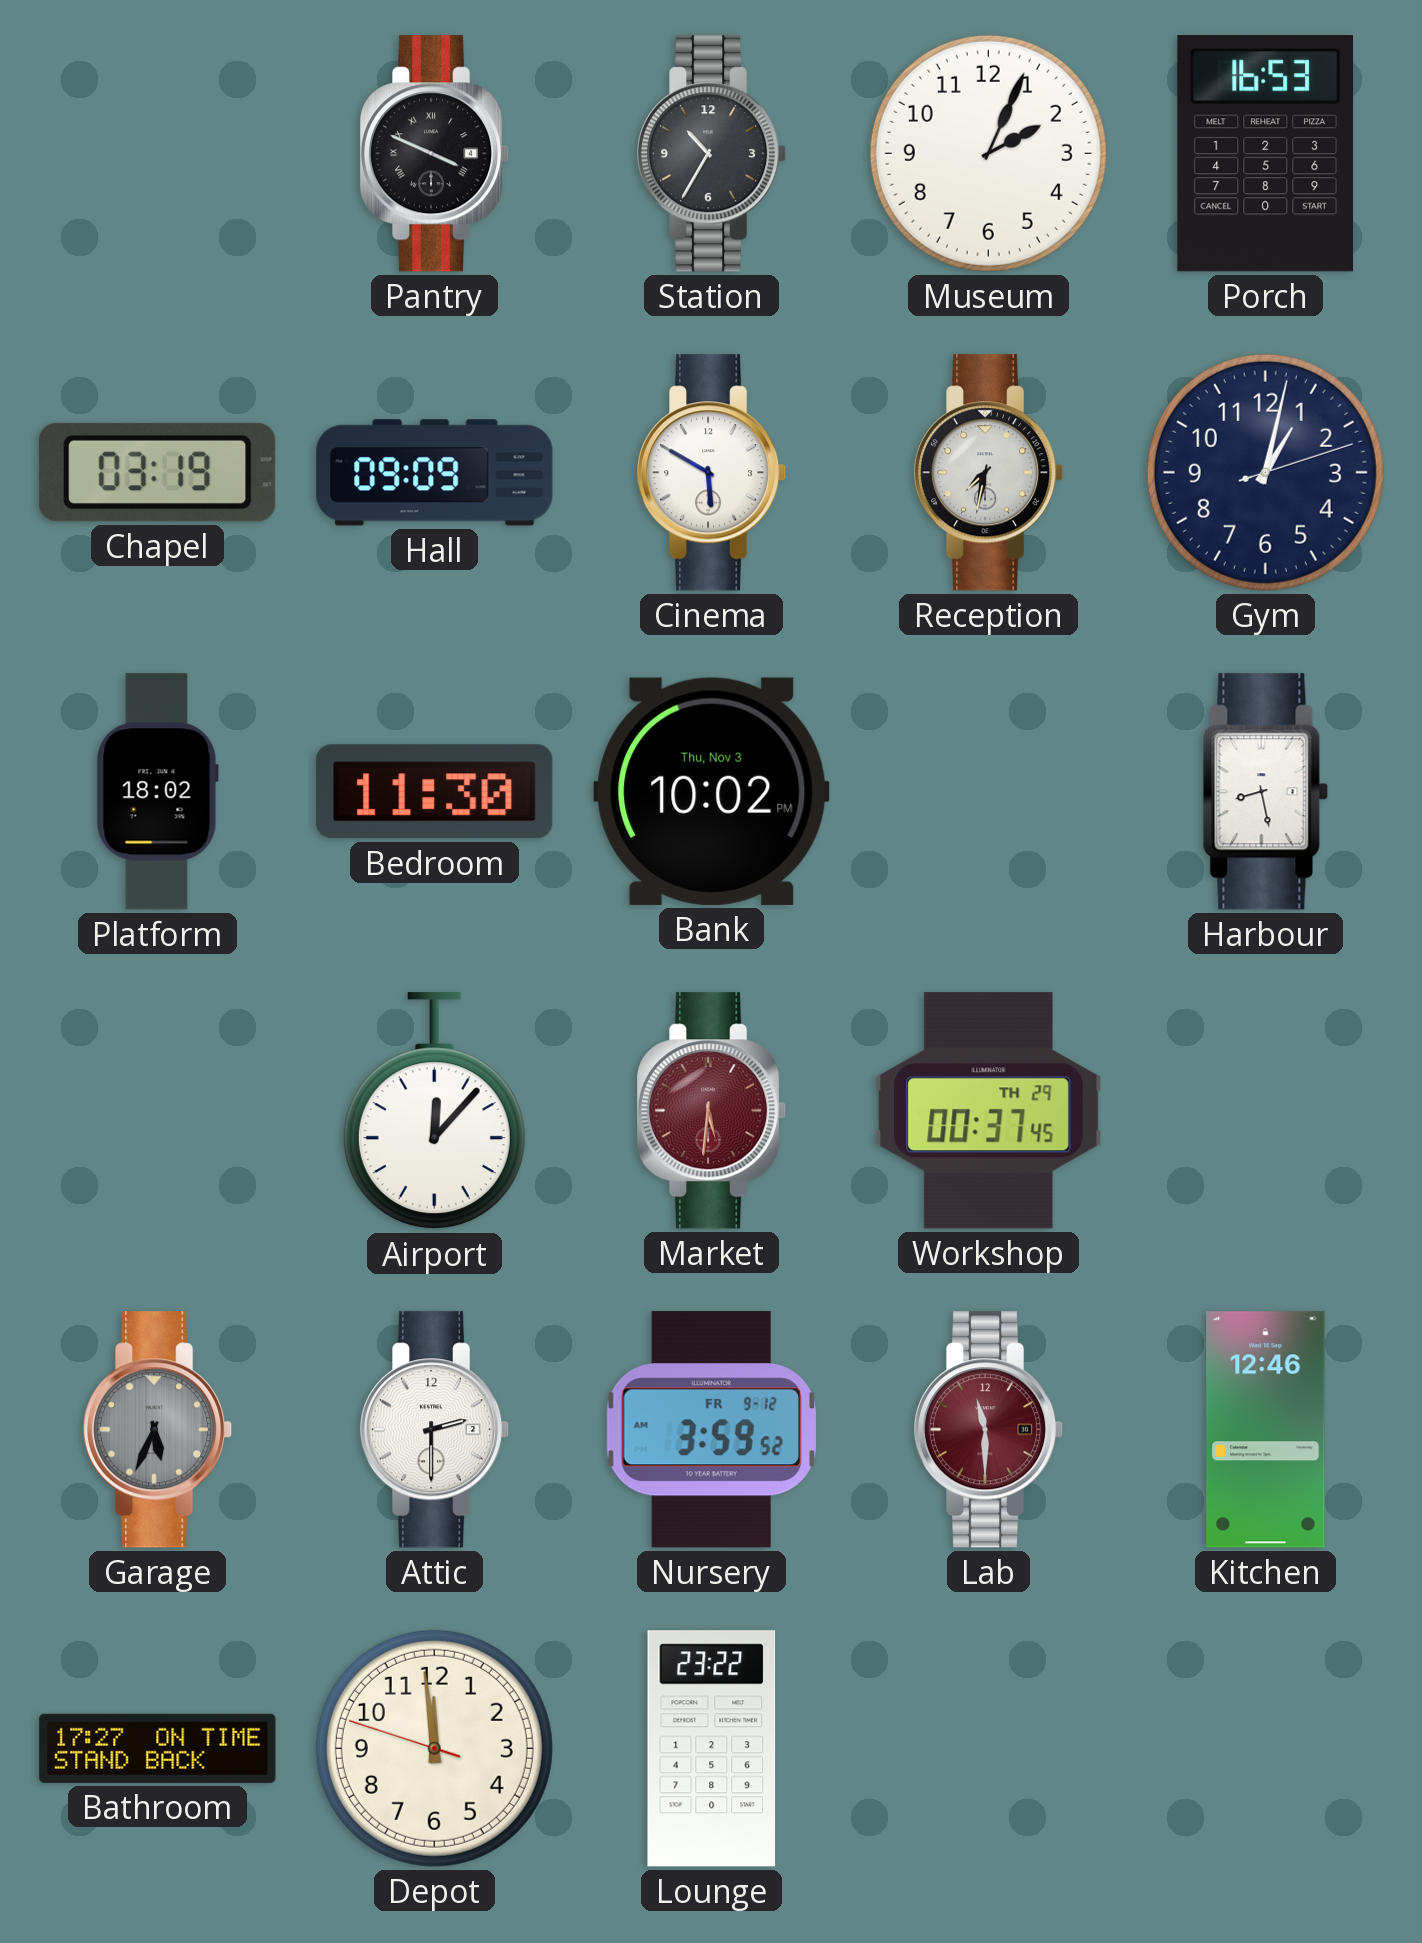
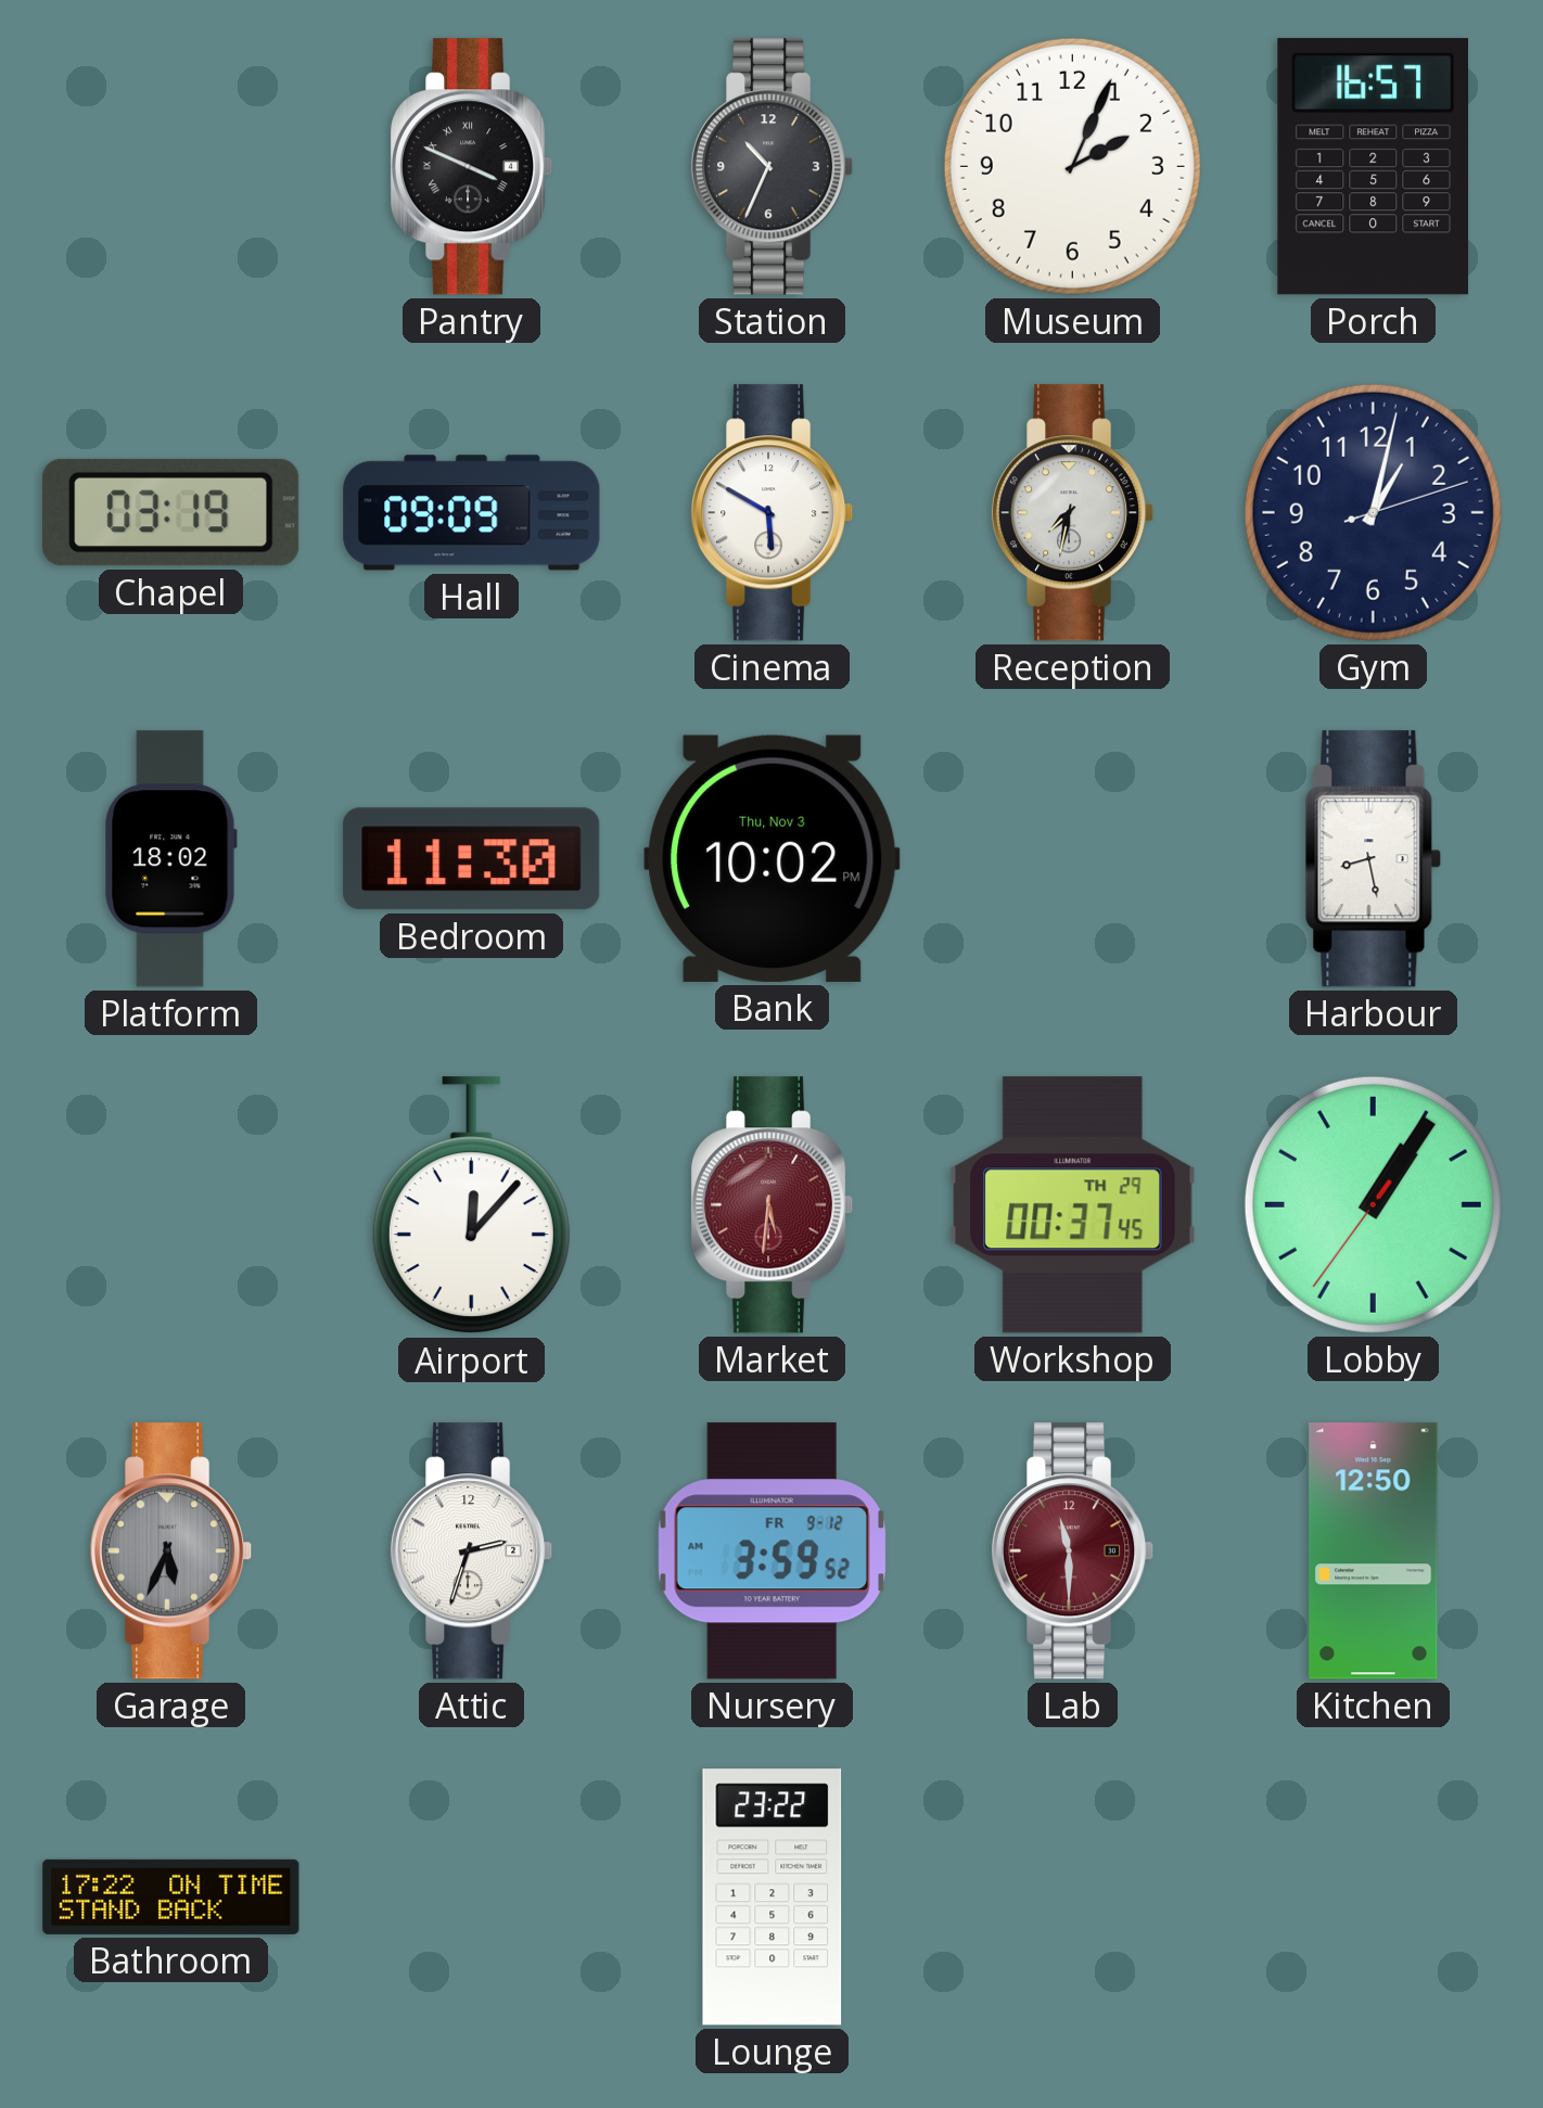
Station: 10:35 -> 10:34 (773, 167)
Porch: 16:53 -> 16:57 (1373, 167)
Lobby: none -> 1:05 (1373, 1204)
Attic: 2:30 -> 2:33 (472, 1551)
Kitchen: 12:46 -> 12:50 (1374, 1551)
Bathroom: 17:27 -> 17:22 (171, 1896)
Depot: 11:58 -> none (434, 1748)
